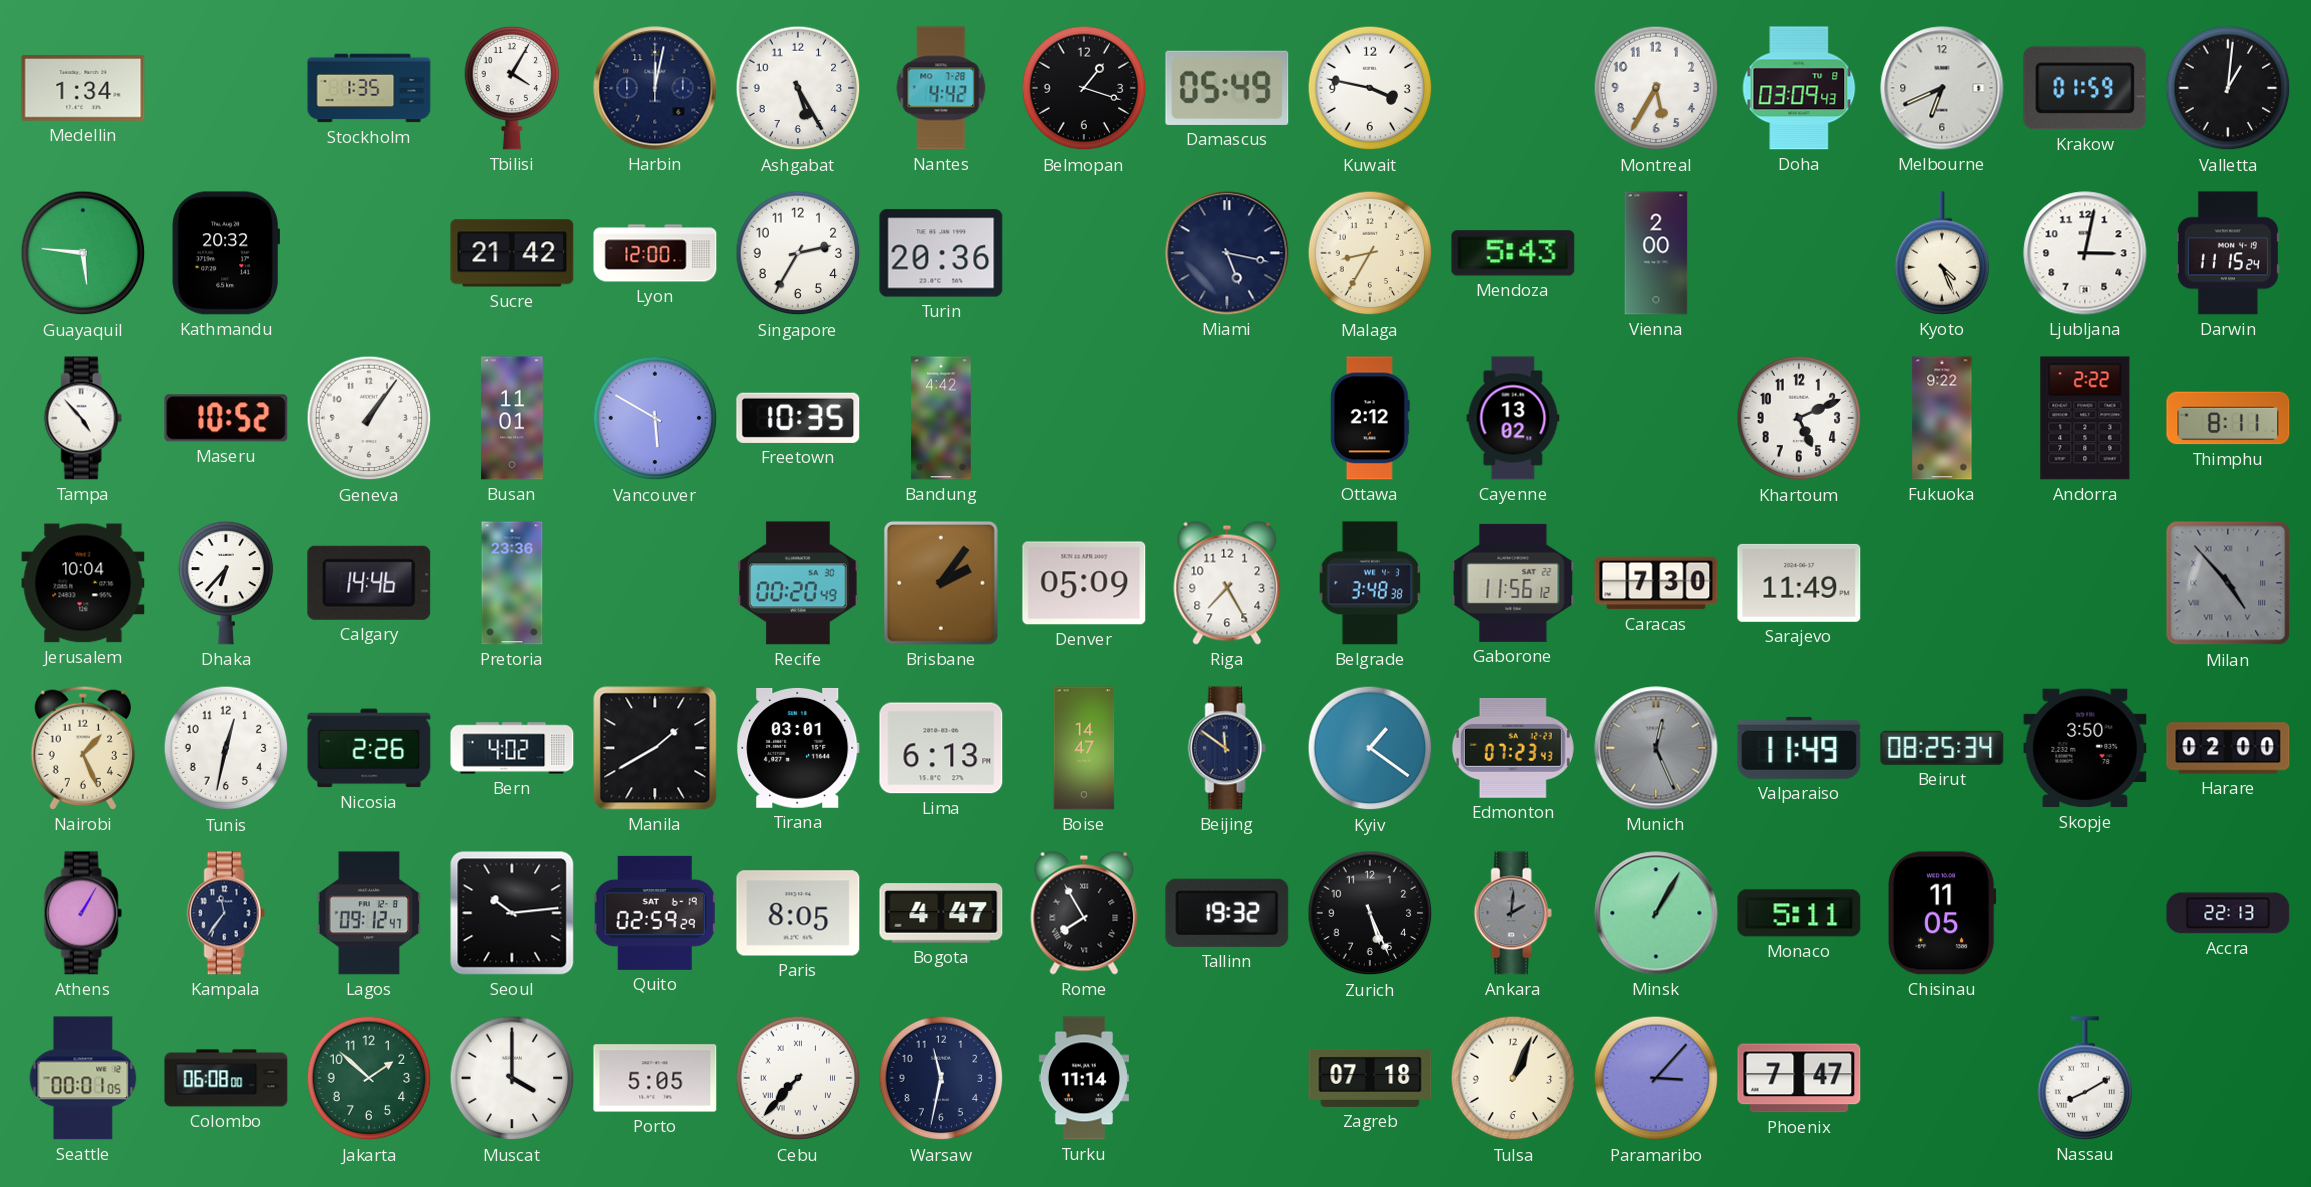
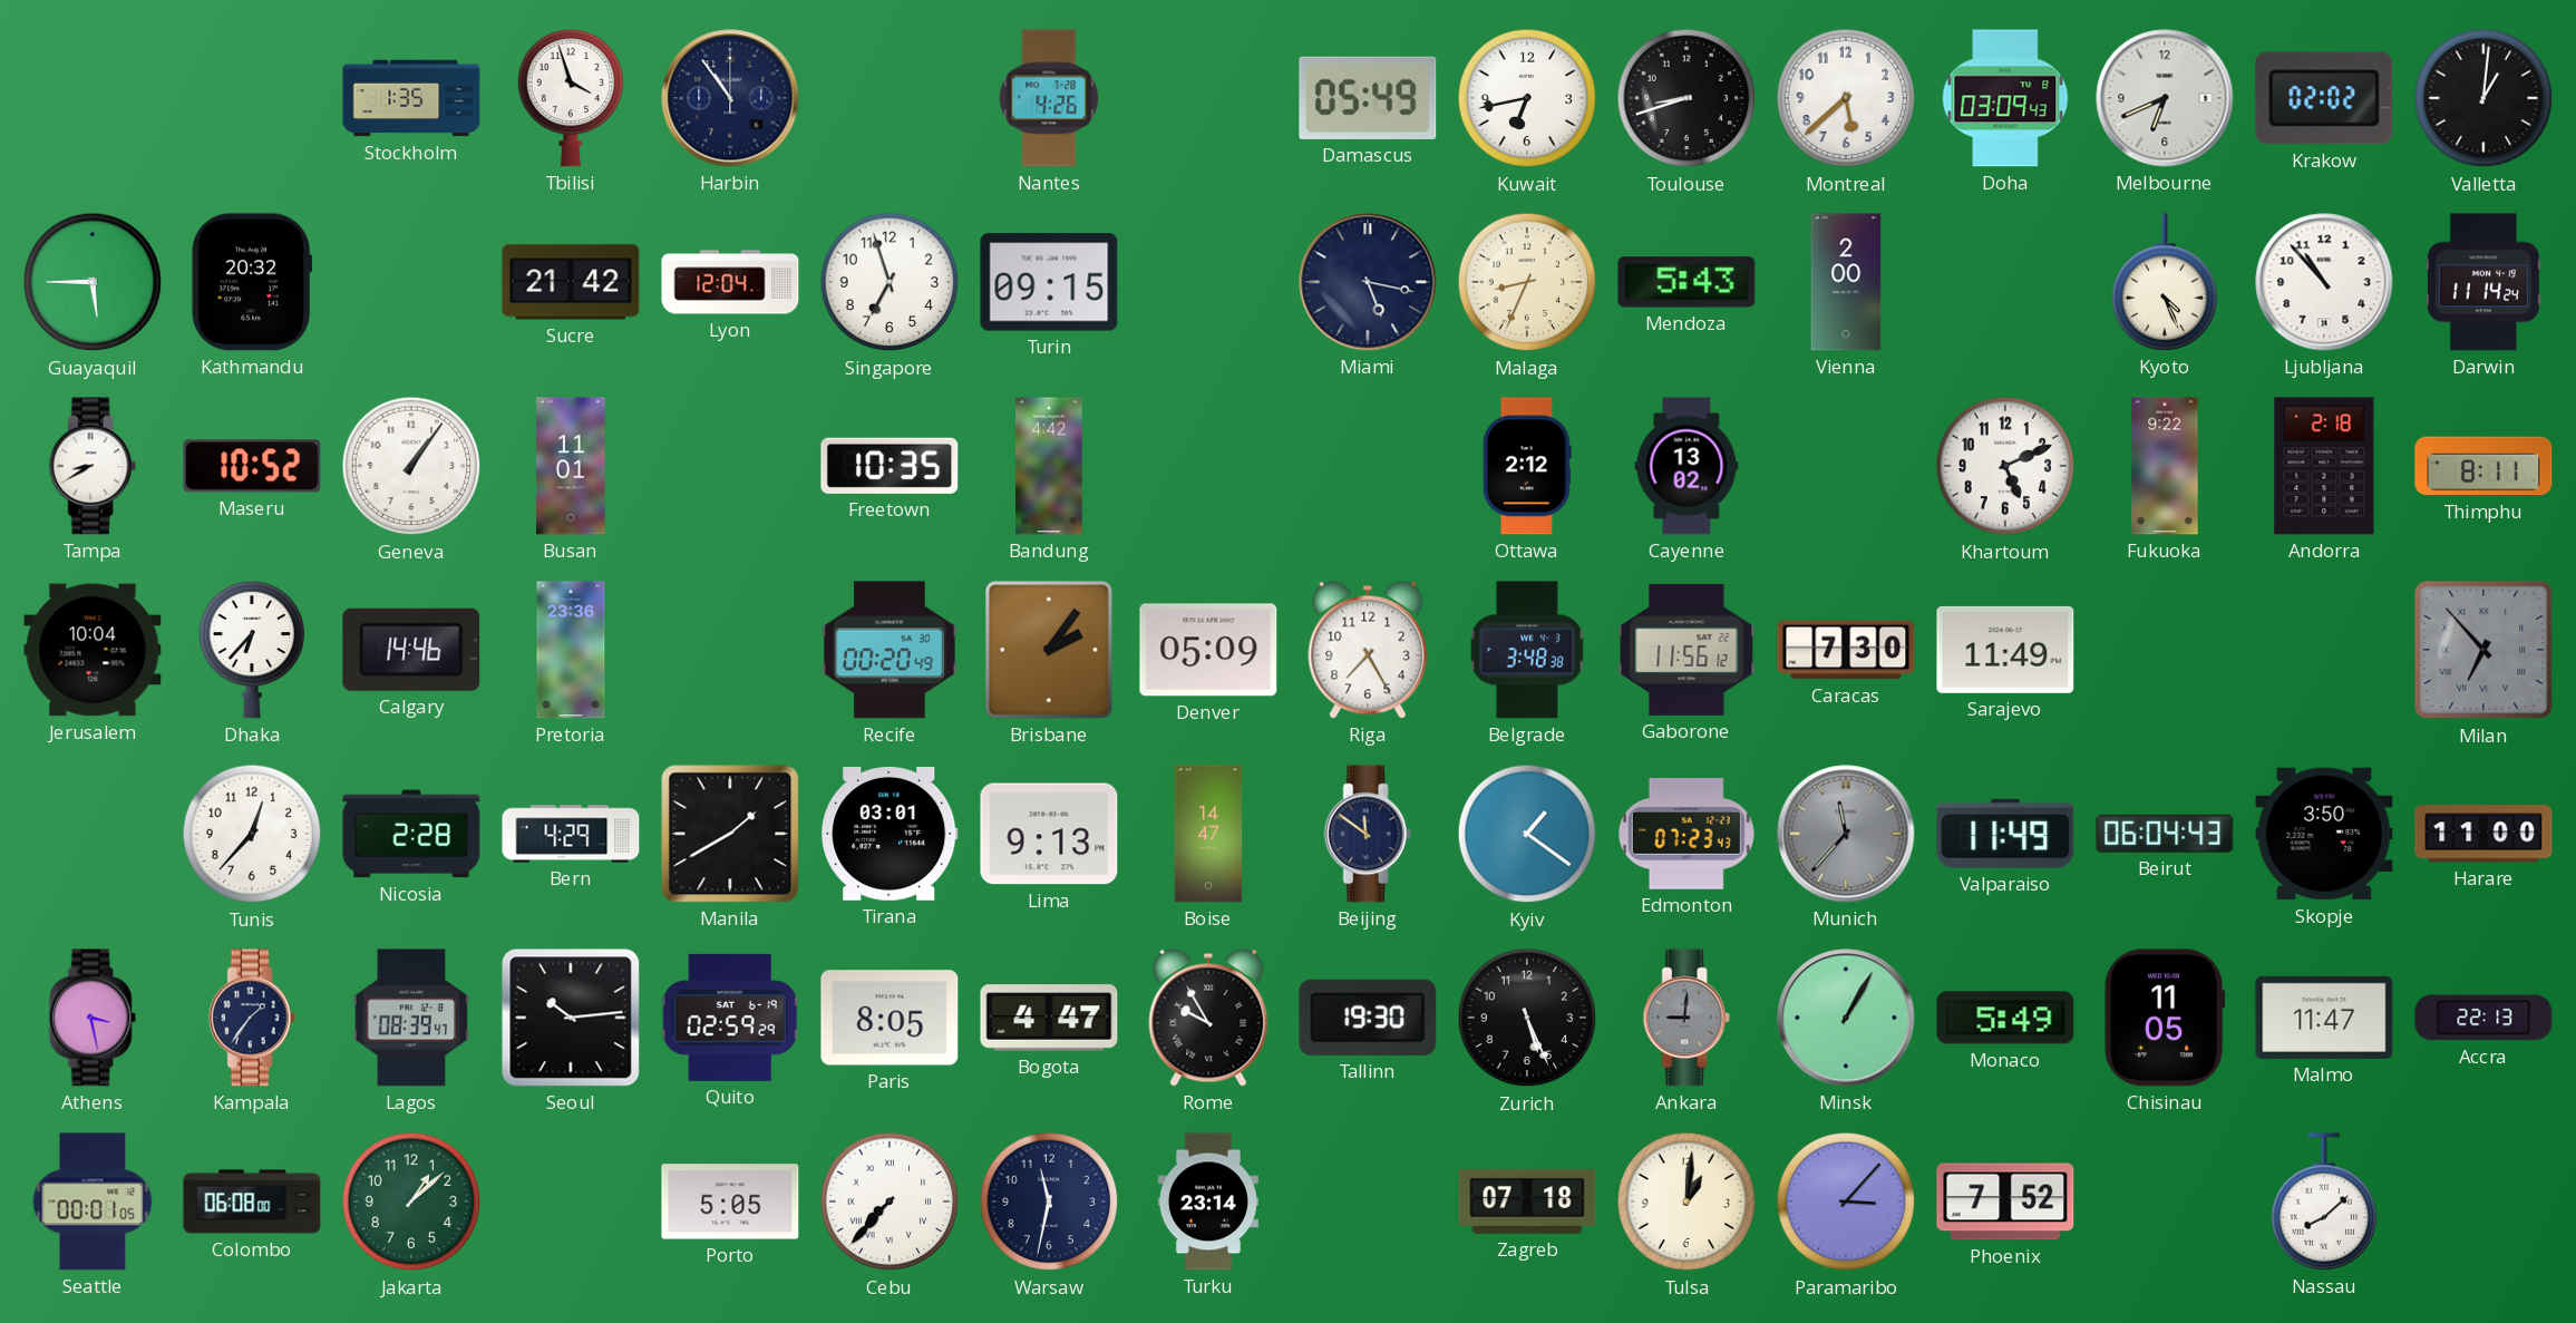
Medellin: 1:34 -> none (83, 88)
Tbilisi: 4:05 -> 3:57 (571, 98)
Harbin: 12:02 -> 10:54 (730, 98)
Ashgabat: 5:25 -> none (798, 88)
Nantes: 4:42 -> 4:26 (1049, 98)
Belmopan: 1:18 -> none (1084, 88)
Kuwait: 3:47 -> 6:43 (1527, 98)
Toulouse: none -> 8:42 (1686, 98)
Montreal: 5:35 -> 5:38 (1846, 98)
Krakow: 01:59 -> 02:02 (2324, 98)
Guayaquil: 5:46 -> 5:45 (93, 282)
Lyon: 12:00 -> 12:04 (730, 282)
Singapore: 2:35 -> 6:57 (890, 282)
Turin: 20:36 -> 09:15 (1049, 282)
Malaga: 8:35 -> 8:34 (1527, 282)
Ljubljana: 3:02 -> 10:53 (2324, 282)
Darwin: 11:15 -> 11:14 (2483, 282)
Tampa: 4:53 -> 8:40 (93, 466)
Vancouver: 5:50 -> none (655, 418)
Andorra: 2:22 -> 2:18 (2324, 466)
Milan: 4:53 -> 6:53 (2483, 650)
Nairobi: 1:26 -> none (82, 748)
Tunis: 12:32 -> 12:37 (252, 834)
Nicosia: 2:26 -> 2:28 (411, 834)
Bern: 4:02 -> 4:29 (571, 834)
Lima: 6:13 -> 9:13 (1049, 834)
Munich: 12:26 -> 11:37 (1846, 834)
Beirut: 08:25 -> 06:04 (2165, 834)
Harare: 02:00 -> 11:00 (2483, 834)
Athens: 1:05 -> 3:28 (93, 1018)
Kampala: 11:36 -> 1:36 (252, 1018)
Lagos: 09:12 -> 08:39 (411, 1018)
Rome: 7:55 -> 9:55 (1208, 1018)
Tallinn: 19:32 -> 19:30 (1368, 1018)
Ankara: 2:01 -> 9:01 (1686, 1018)
Monaco: 5:11 -> 5:49 (2005, 1018)
Malmo: none -> 11:47 (2324, 1018)
Jakarta: 1:52 -> 1:08 (411, 1202)
Muscat: 4:00 -> none (512, 1078)
Turku: 11:14 -> 23:14 (1208, 1202)
Tulsa: 1:04 -> 1:01 (1686, 1202)
Phoenix: 7:47 -> 7:52 (2005, 1202)
Nassau: 8:10 -> 8:08 (2324, 1202)
